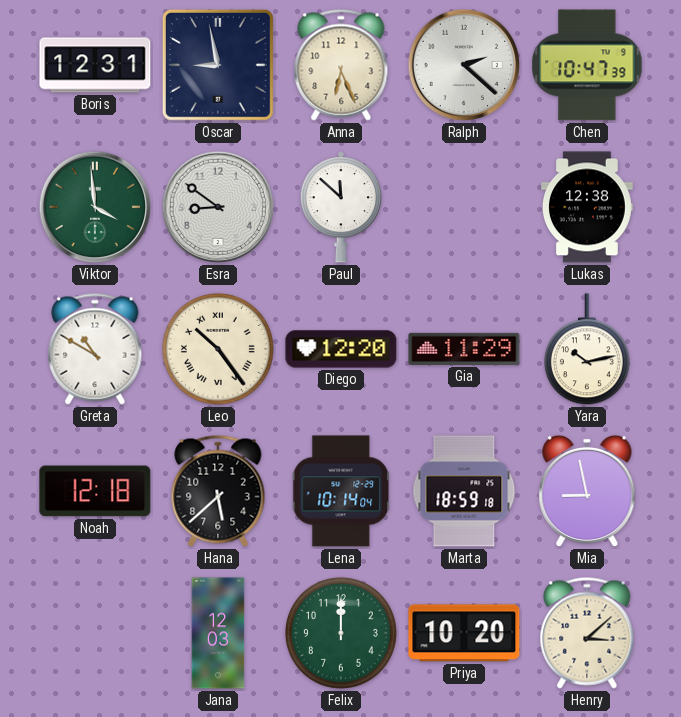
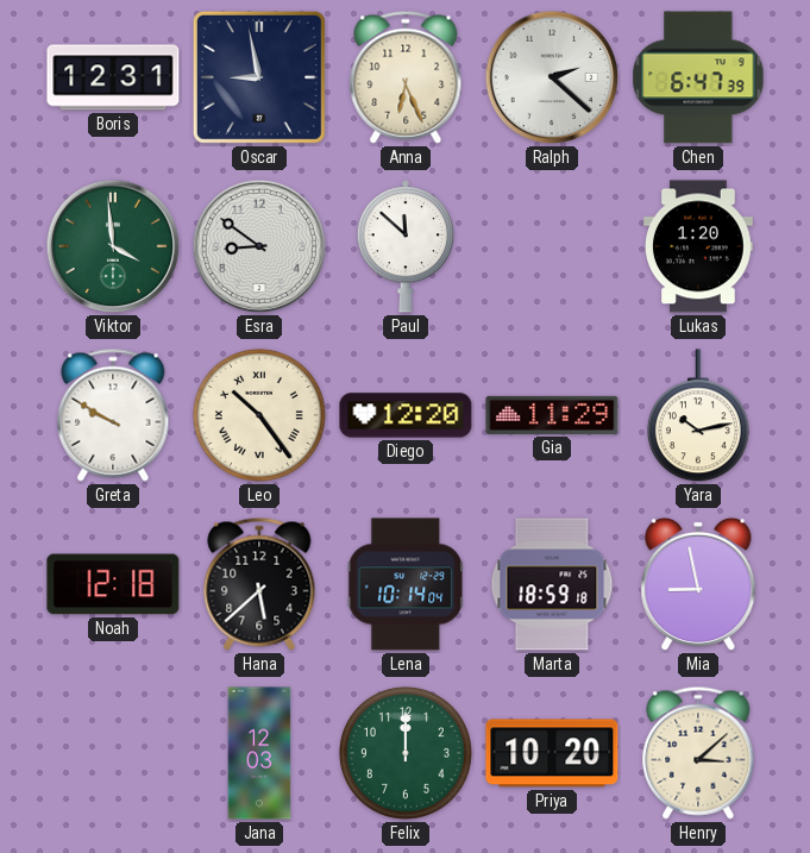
Chen: 10:47 -> 6:47 (698, 77)
Lukas: 12:38 -> 1:20 (698, 246)
Greta: 10:50 -> 9:50 (113, 415)
